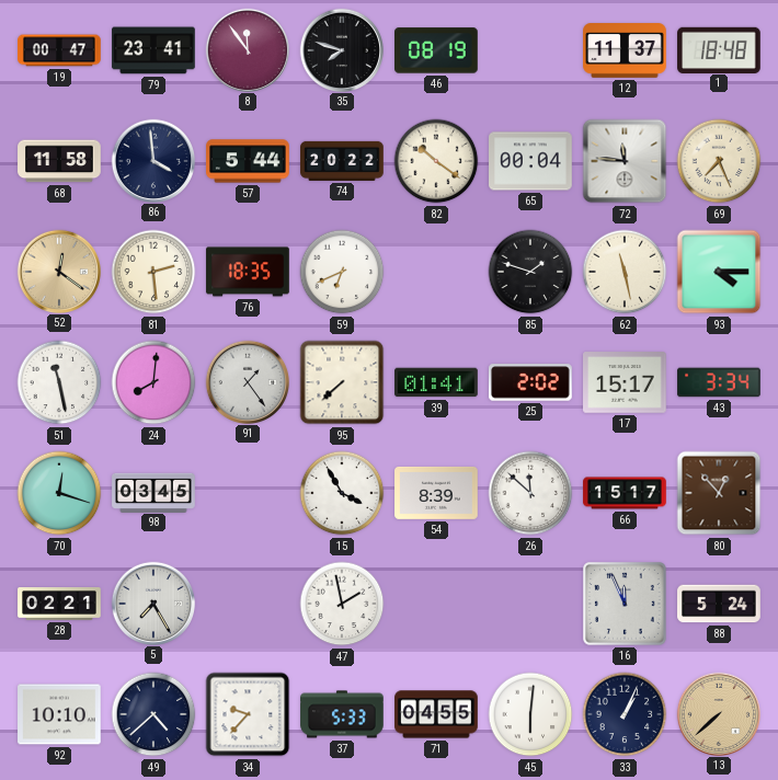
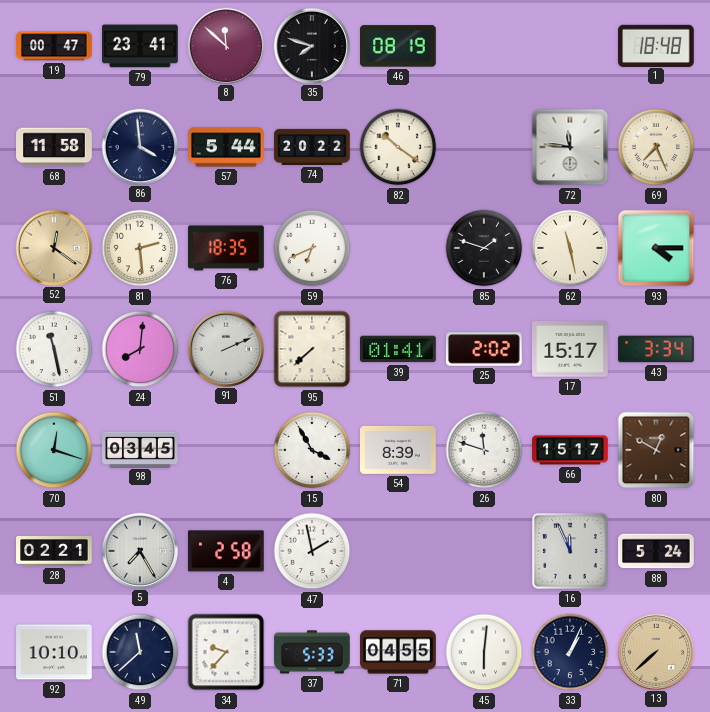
8: 11:54 -> 11:52 (225, 45)
12: 11:37 -> none (625, 51)
65: 00:04 -> none (530, 161)
91: 1:24 -> 2:11 (225, 348)
26: 11:52 -> 11:48 (484, 450)
80: 12:53 -> 12:50 (656, 450)
4: none -> 2:58 (227, 551)
49: 4:38 -> 11:38 (140, 652)
